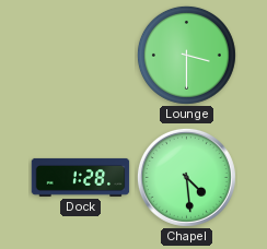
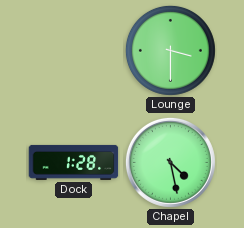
Chapel: 4:29 -> 4:28 (170, 162)
